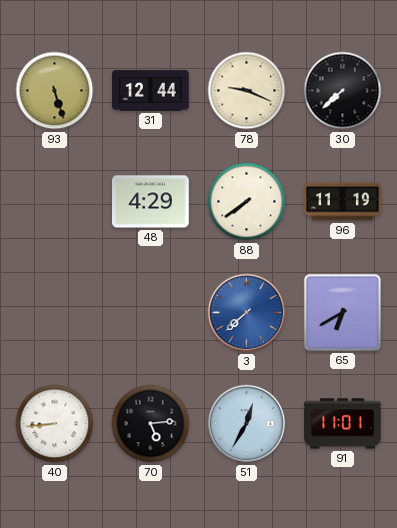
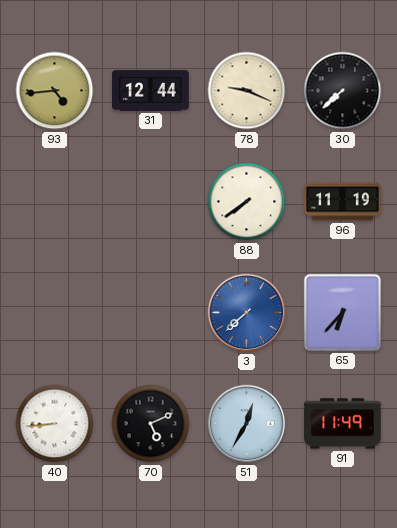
93: 5:27 -> 4:44 (55, 91)
48: 4:29 -> none (151, 202)
65: 6:40 -> 6:37 (342, 312)
70: 5:14 -> 5:11 (151, 424)
91: 11:01 -> 11:49 (343, 424)
